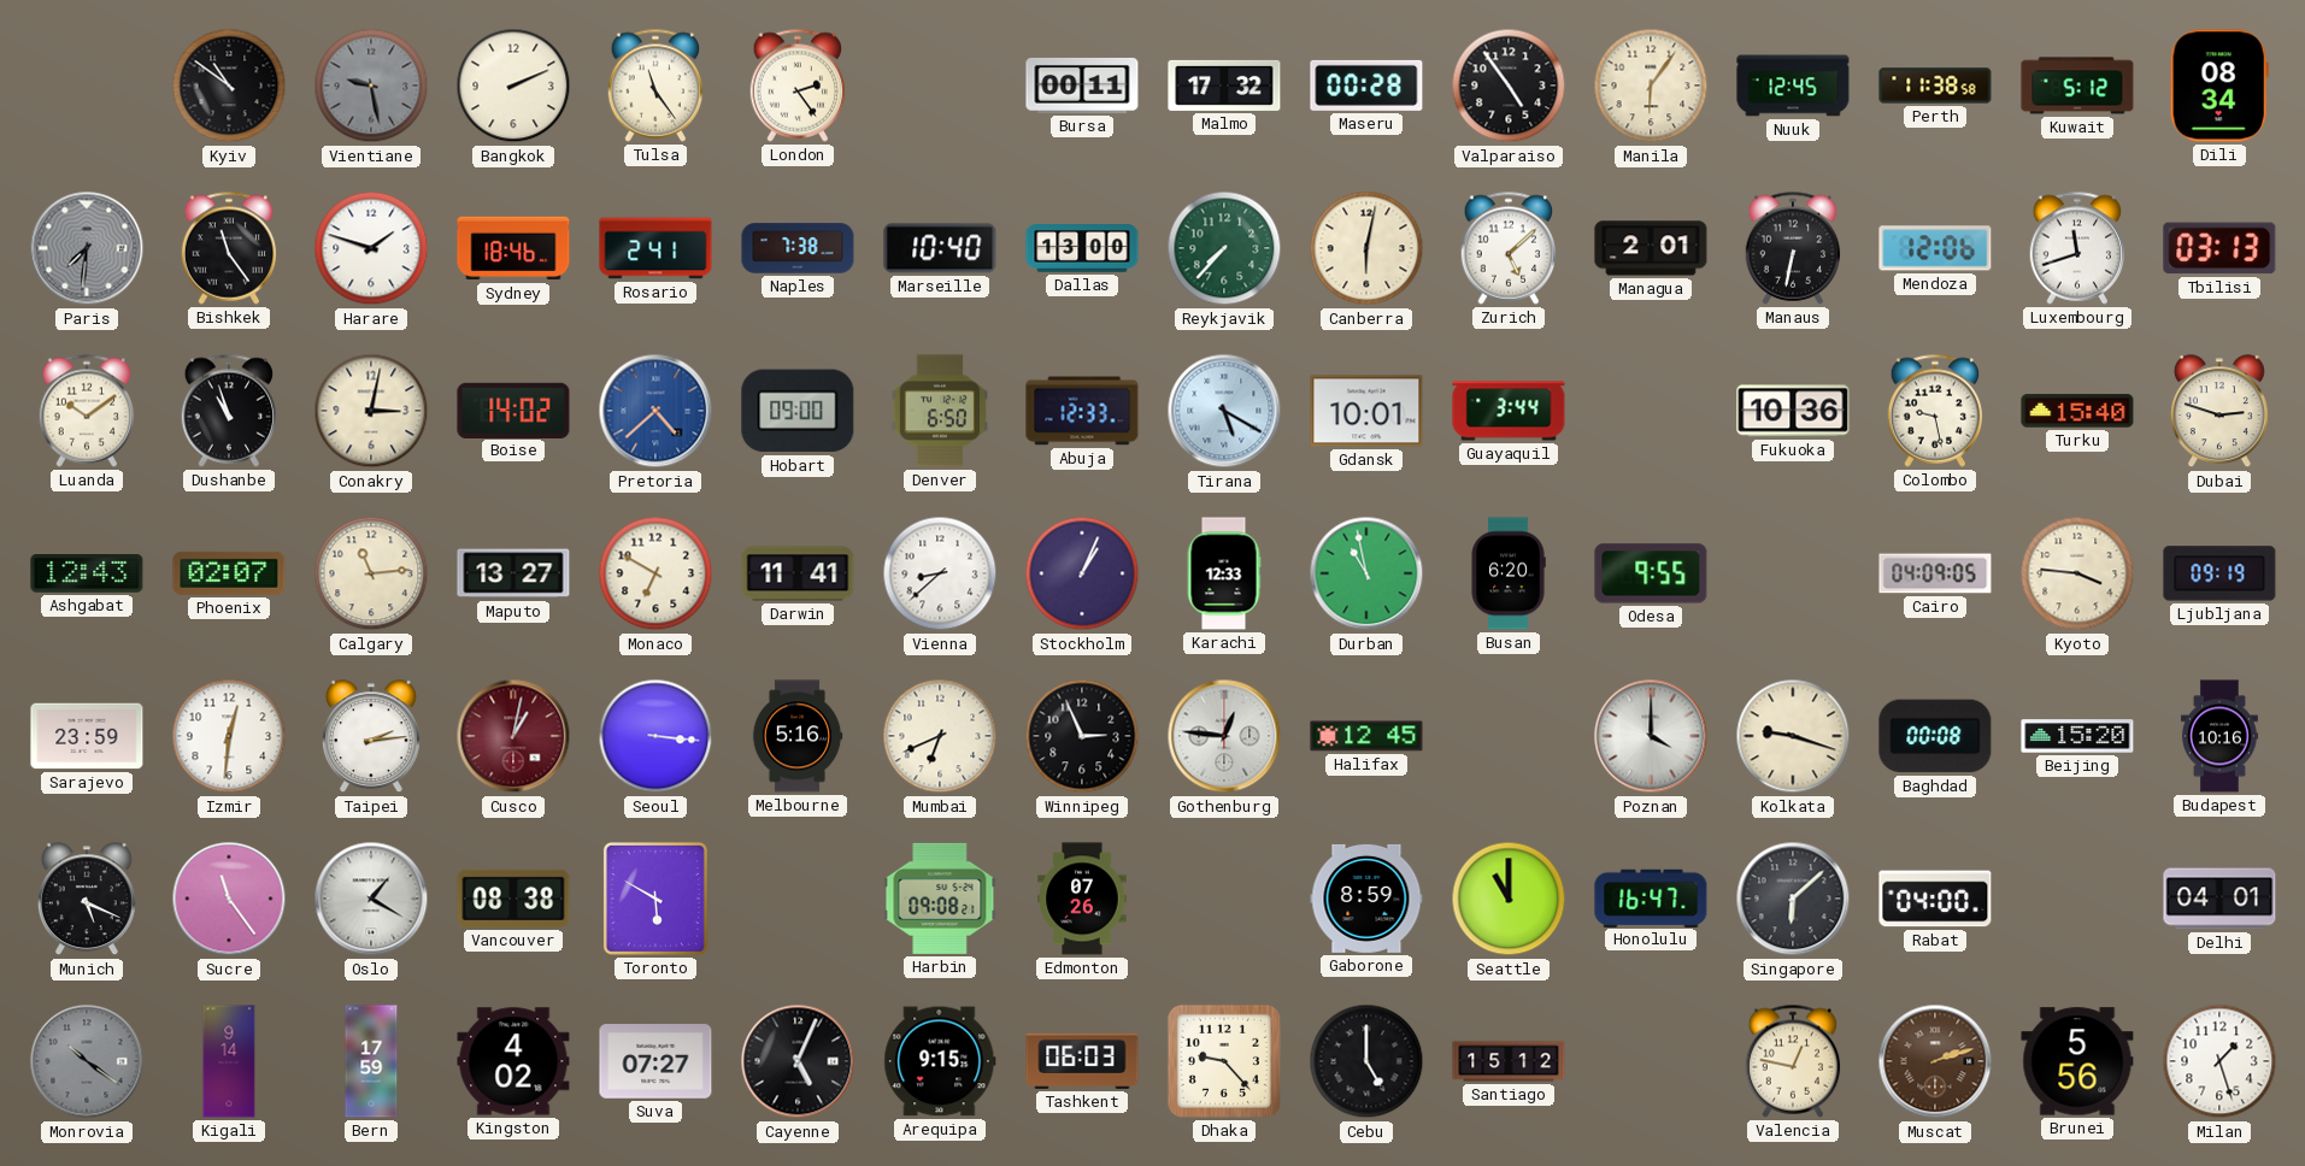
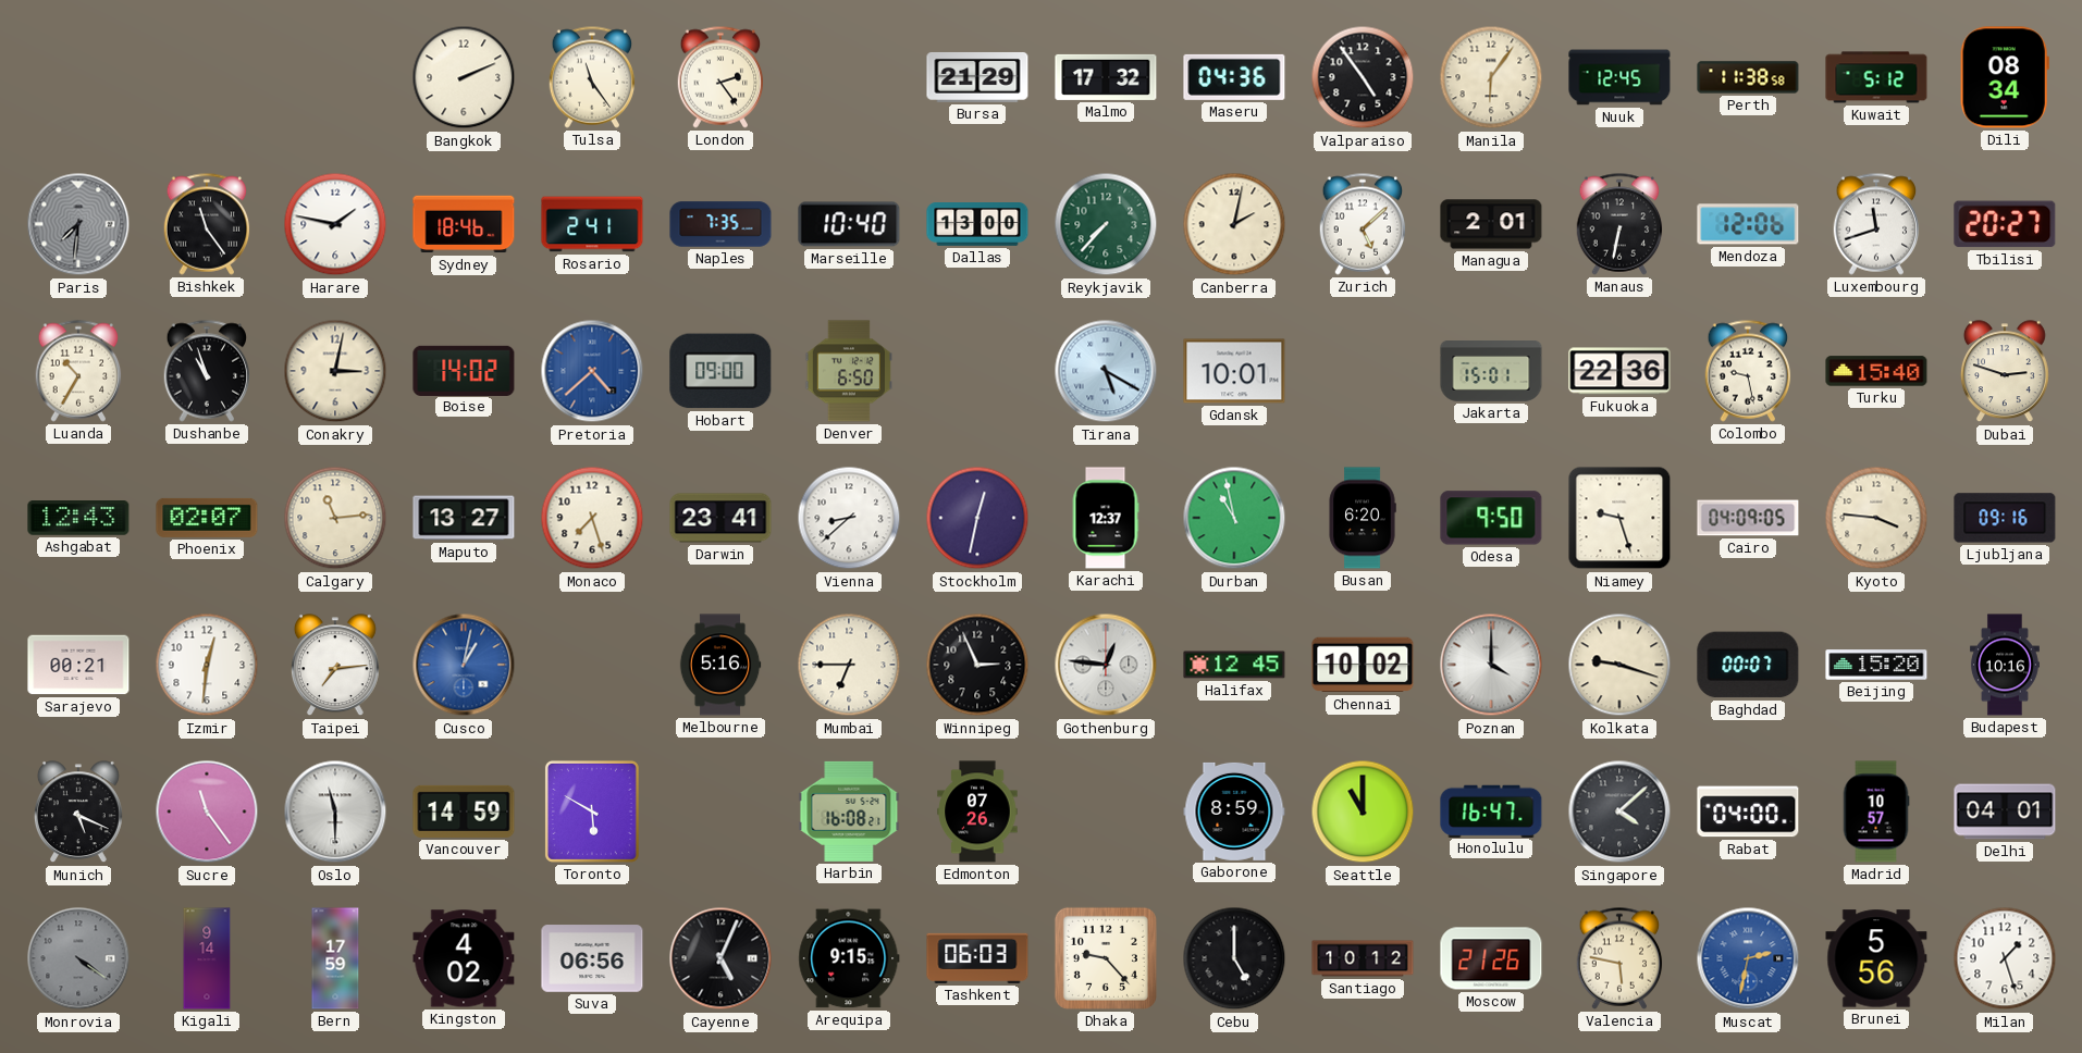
Kyiv: 10:51 -> none (229, 86)
Vientiane: 9:28 -> none (371, 86)
Bursa: 00:11 -> 21:29 (977, 77)
Maseru: 00:28 -> 04:36 (1234, 77)
Harare: 1:48 -> 1:47 (335, 224)
Naples: 7:38 -> 7:35 (720, 224)
Canberra: 6:02 -> 2:02 (1234, 224)
Tbilisi: 03:13 -> 20:27 (2005, 224)
Luanda: 10:09 -> 10:35 (78, 371)
Abuja: 12:33 -> none (1082, 411)
Guayaquil: 3:44 -> none (1509, 411)
Jakarta: none -> 15:01 (1491, 372)
Fukuoka: 10:36 -> 22:36 (1619, 371)
Monaco: 6:50 -> 7:27 (592, 518)
Darwin: 11:41 -> 23:41 (720, 518)
Stockholm: 1:04 -> 12:32 (977, 518)
Karachi: 12:33 -> 12:37 (1106, 518)
Odesa: 9:55 -> 9:50 (1491, 518)
Niamey: none -> 9:27 (1619, 518)
Ljubljana: 09:19 -> 09:16 (2005, 518)
Sarajevo: 23:59 -> 00:21 (78, 665)
Taipei: 2:14 -> 7:14 (335, 666)
Cusco dial: burgundy -> blue (464, 665)
Seoul: 3:16 -> none (655, 736)
Mumbai: 6:41 -> 6:45 (849, 665)
Chennai: none -> 10:02 (1363, 665)
Baghdad: 00:08 -> 00:07 (1748, 665)
Oslo: 1:20 -> 11:30 (335, 812)
Vancouver: 08:38 -> 14:59 (464, 812)
Harbin: 09:08 -> 16:08 (849, 812)
Singapore: 6:08 -> 4:08 (1619, 812)
Madrid: none -> 10:57 (1876, 812)
Monrovia: 10:21 -> 4:21 (78, 958)
Suva: 07:27 -> 06:56 (592, 958)
Santiago: 15:12 -> 10:12 (1363, 958)
Moscow: none -> 21:26 (1491, 958)
Valencia: 12:47 -> 5:47 (1619, 958)
Muscat: 2:12 -> 2:32 (1748, 958)
Muscat dial: brown -> blue (1748, 958)
